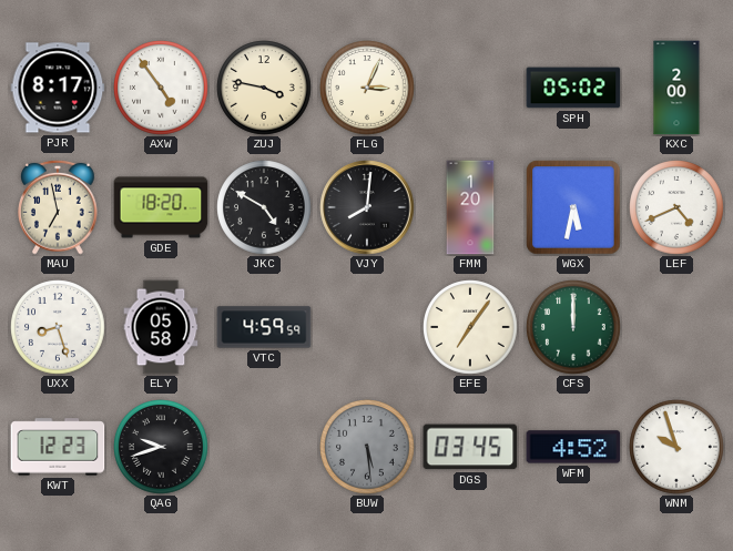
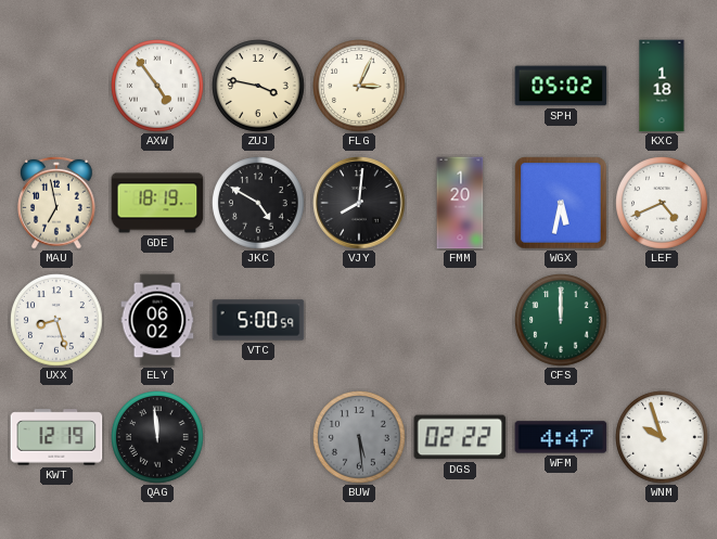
PJR: 8:17 -> none (58, 88)
KXC: 2:00 -> 1:18 (662, 86)
GDE: 18:20 -> 18:19 (157, 203)
ELY: 05:58 -> 06:02 (157, 320)
VTC: 4:59 -> 5:00 (258, 320)
EFE: 7:06 -> none (470, 327)
KWT: 12:23 -> 12:19 (56, 437)
QAG: 9:42 -> 11:59 (157, 437)
DGS: 03:45 -> 02:22 (460, 437)
WFM: 4:52 -> 4:47 (561, 437)
